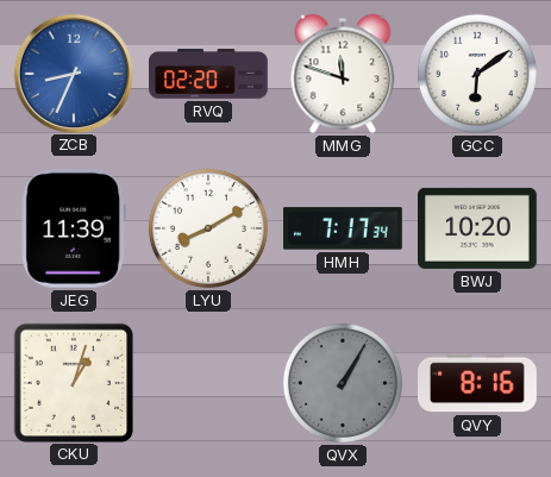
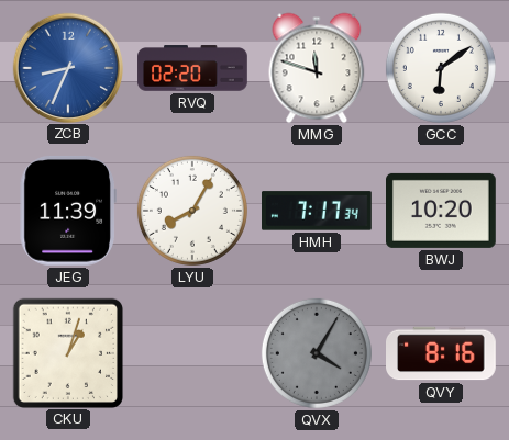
LYU: 8:10 -> 8:05 (192, 211)
QVX: 1:05 -> 4:05 (317, 353)
